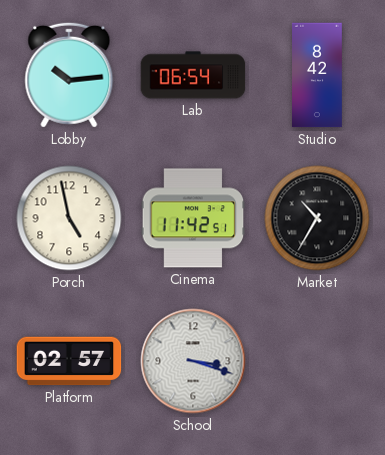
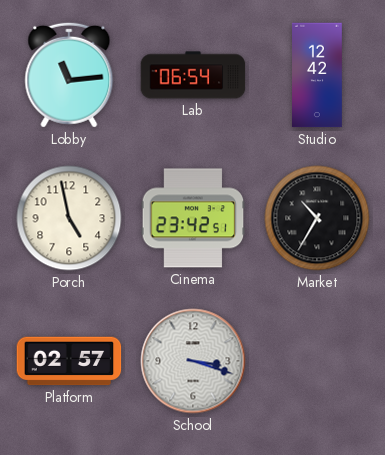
Lobby: 10:14 -> 11:14 (69, 75)
Studio: 8:42 -> 12:42 (318, 75)
Cinema: 11:42 -> 23:42 (193, 218)
